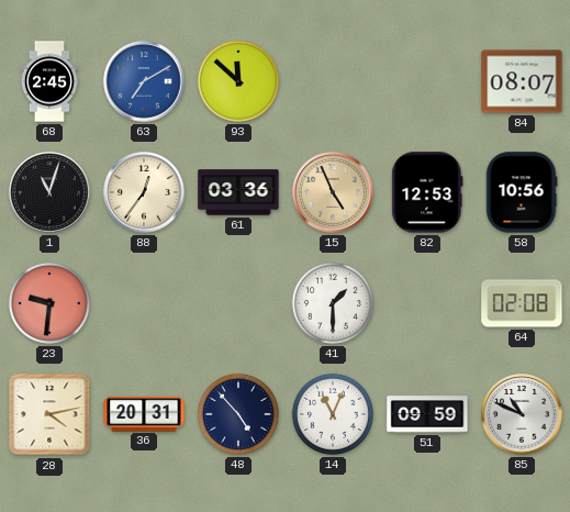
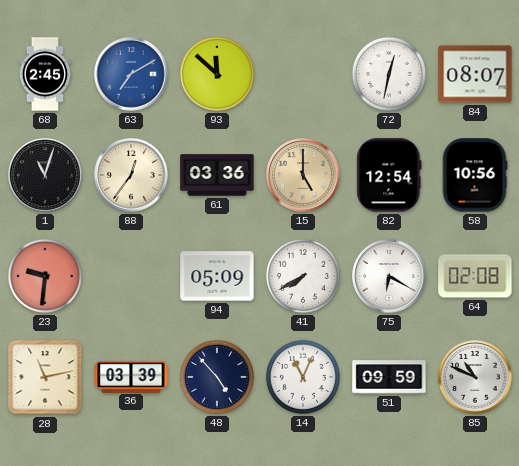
72: none -> 12:32 (389, 74)
15: 4:56 -> 5:00 (303, 175)
82: 12:53 -> 12:54 (389, 175)
94: none -> 05:09 (217, 276)
41: 1:30 -> 7:40 (303, 276)
75: none -> 6:20 (389, 276)
28: 4:13 -> 11:13 (45, 377)
36: 20:31 -> 03:39 (131, 376)
